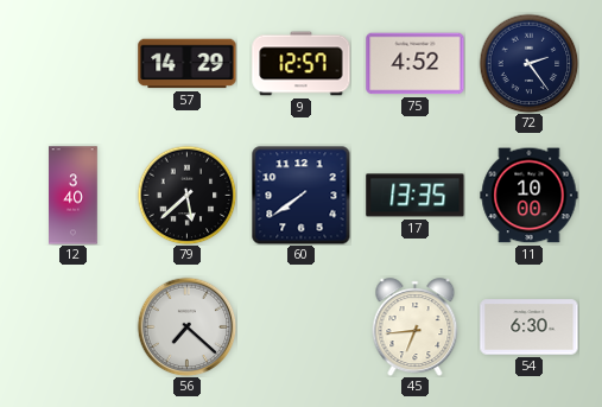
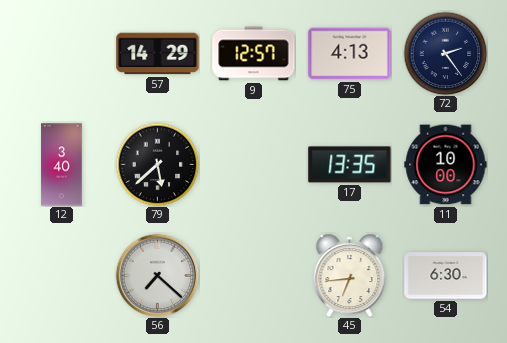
75: 4:52 -> 4:13 (350, 54)
60: 7:39 -> none (300, 195)
